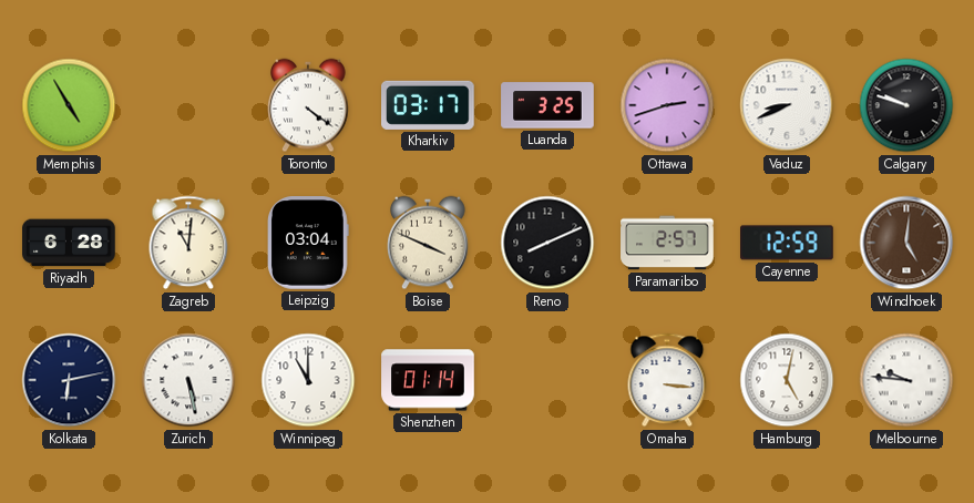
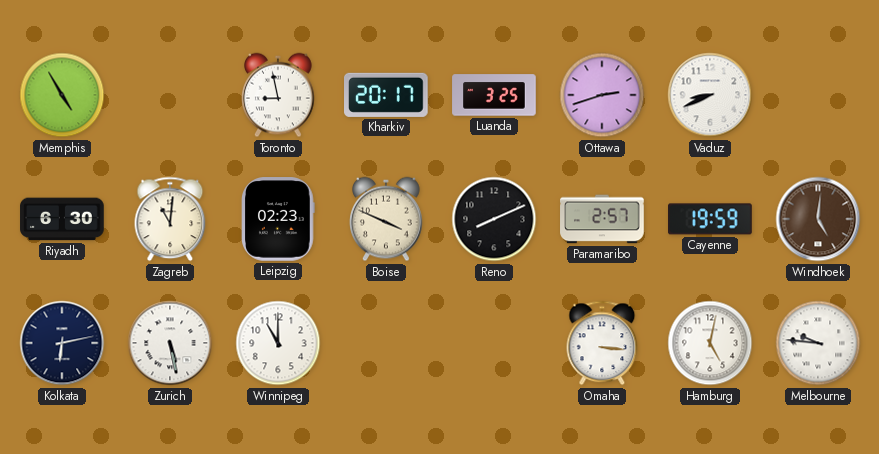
Toronto: 4:21 -> 8:58 (278, 95)
Kharkiv: 03:17 -> 20:17 (387, 95)
Calgary: 9:48 -> none (906, 105)
Riyadh: 6:28 -> 6:30 (62, 219)
Leipzig: 03:04 -> 02:23 (278, 219)
Cayenne: 12:59 -> 19:59 (710, 219)
Shenzhen: 01:14 -> none (428, 380)
